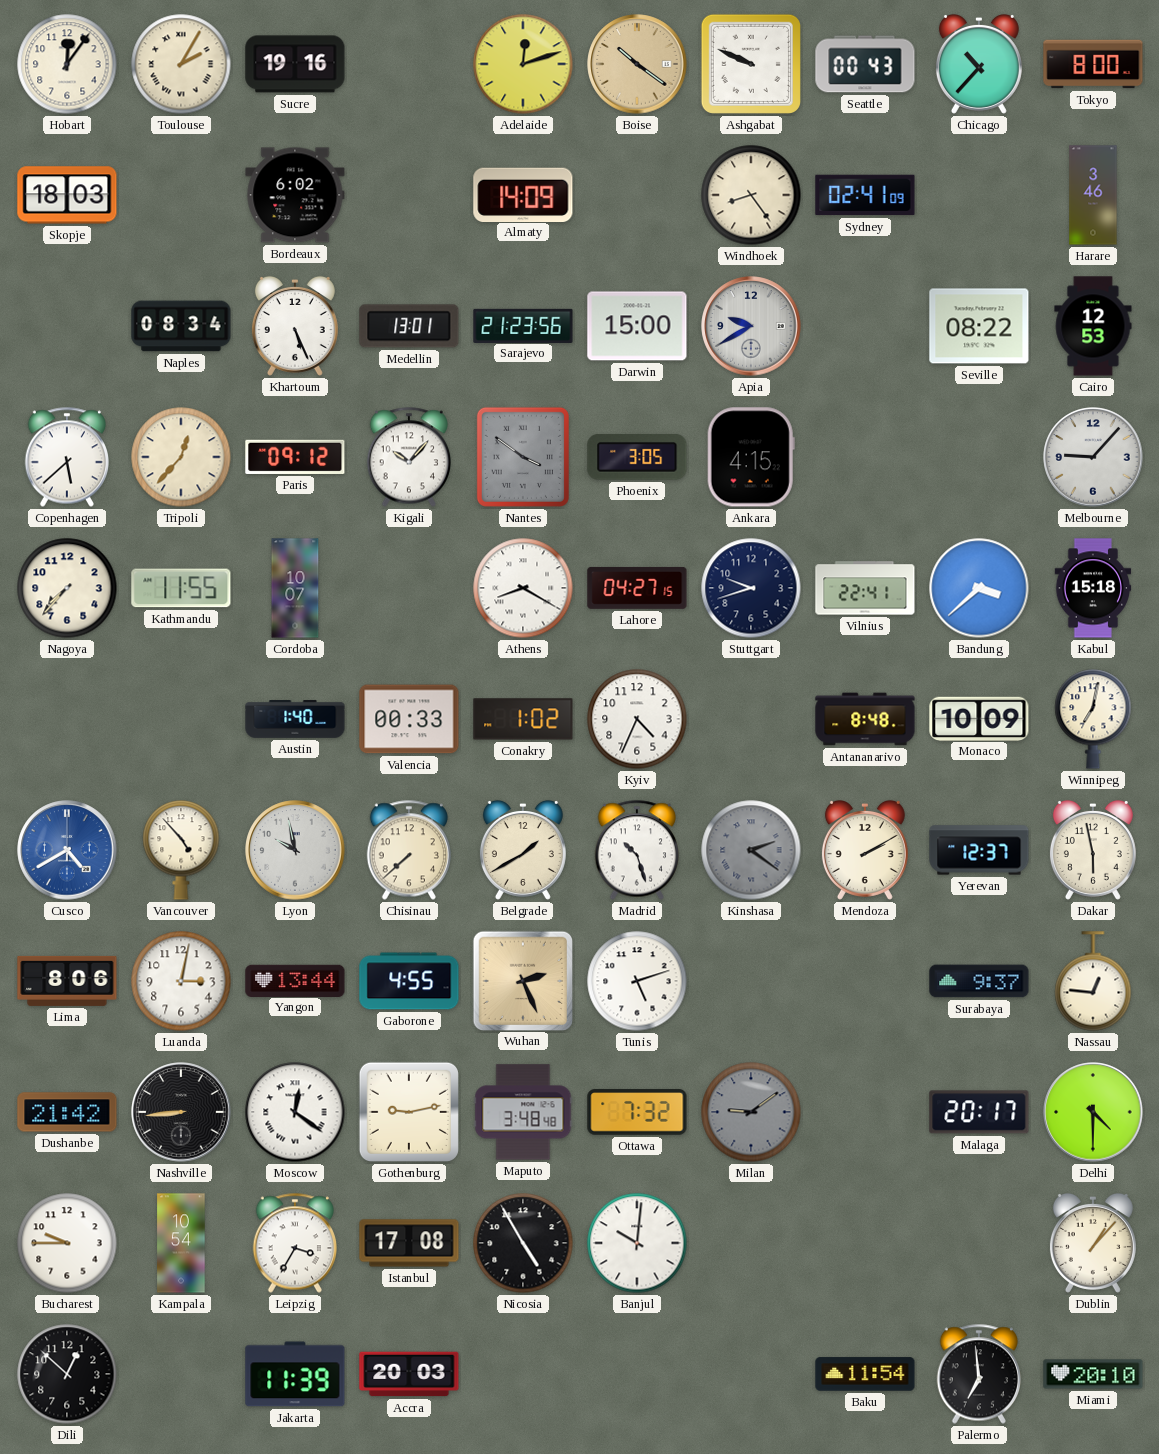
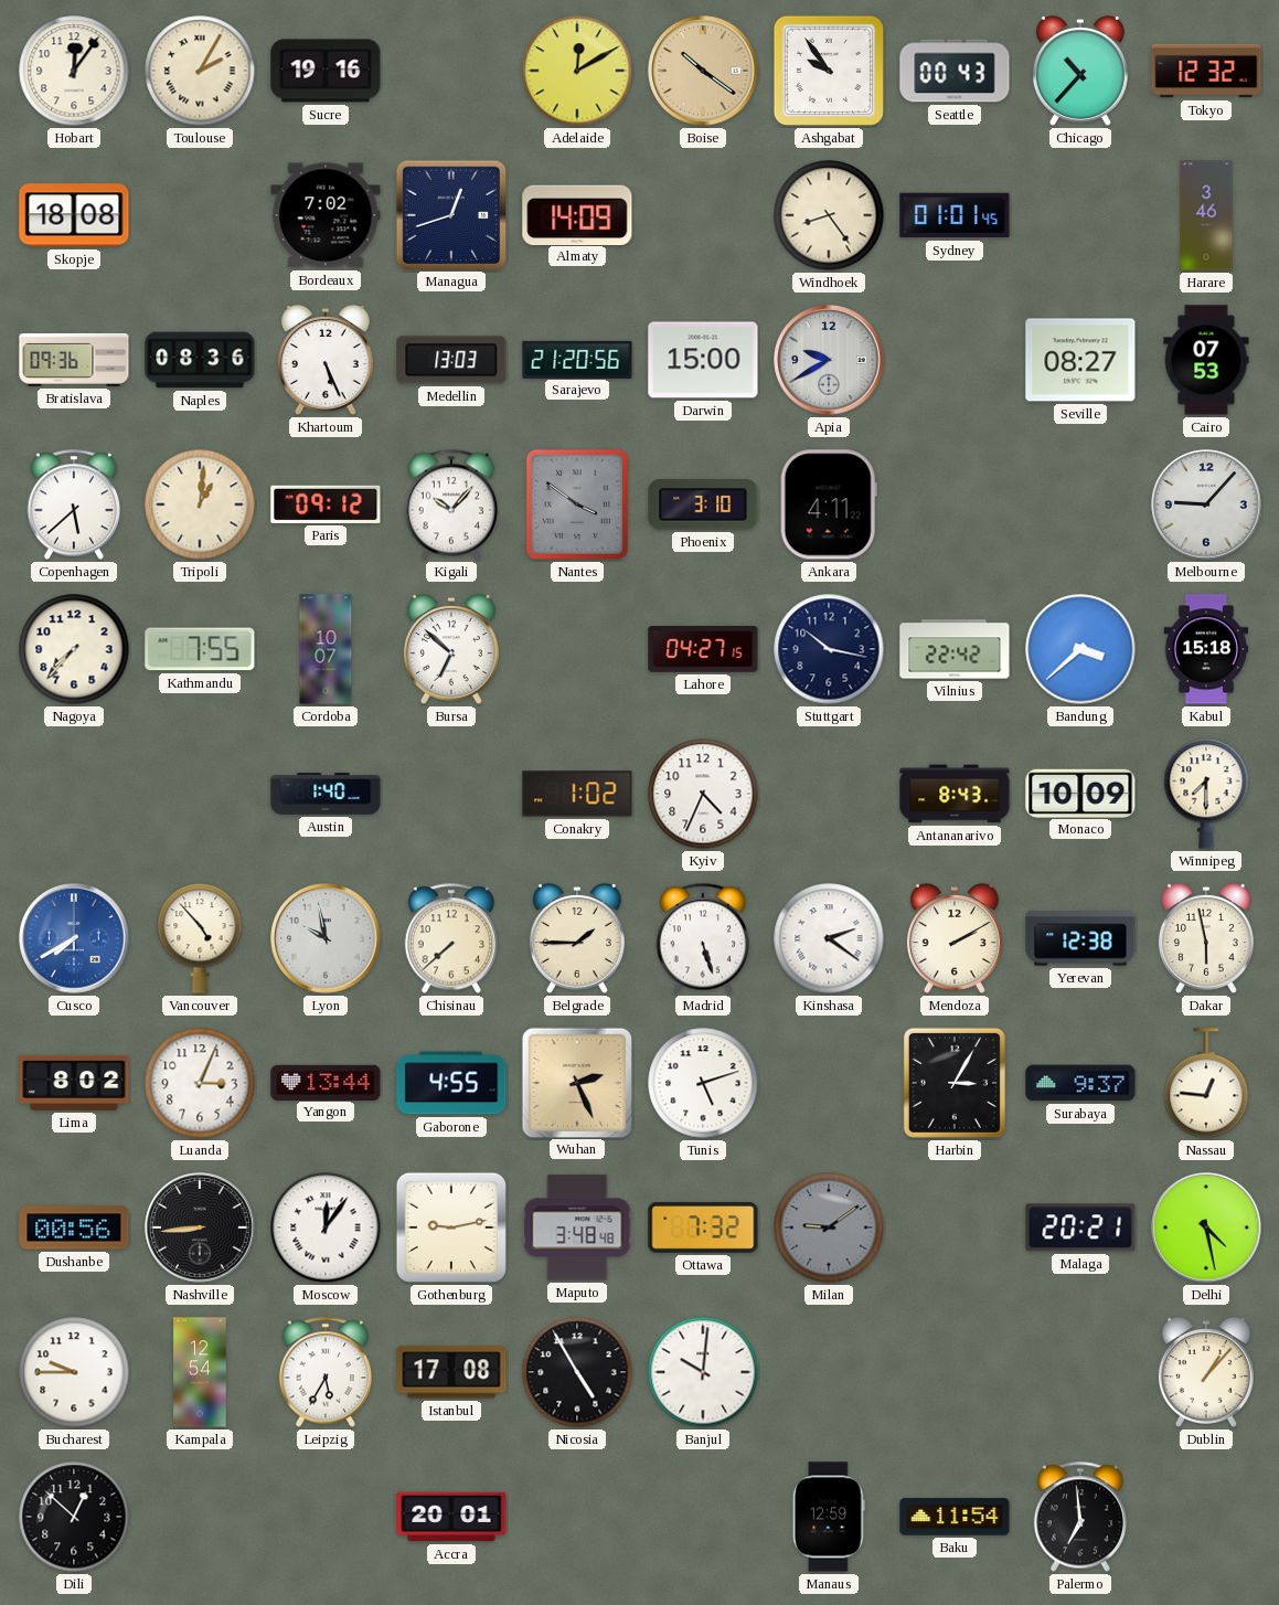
Adelaide: 12:12 -> 12:10 (577, 71)
Ashgabat: 9:49 -> 9:54 (829, 71)
Tokyo: 8:00 -> 12:32 (1206, 71)
Skopje: 18:03 -> 18:08 (74, 215)
Bordeaux: 6:02 -> 7:02 (326, 215)
Managua: none -> 12:42 (450, 214)
Sydney: 02:41 -> 01:01 (955, 215)
Bratislava: none -> 09:36 (74, 360)
Naples: 08:34 -> 08:36 (200, 360)
Medellin: 13:01 -> 13:03 (451, 360)
Sarajevo: 21:23 -> 21:20 (577, 359)
Seville: 08:22 -> 08:27 (1080, 360)
Cairo: 12:53 -> 07:53 (1206, 360)
Tripoli: 12:37 -> 1:01 (200, 504)
Phoenix: 3:05 -> 3:10 (703, 504)
Ankara: 4:15 -> 4:11 (829, 504)
Kathmandu: 11:55 -> 7:55 (200, 649)
Bursa: none -> 6:52 (451, 649)
Athens: 8:20 -> none (523, 588)
Stuttgart: 9:42 -> 10:17 (829, 649)
Vilnius: 22:41 -> 22:42 (955, 649)
Valencia: 00:33 -> none (409, 719)
Antananarivo: 8:48 -> 8:43 (955, 794)
Winnipeg: 7:02 -> 7:30 (1206, 794)
Cusco: 4:40 -> 7:40 (74, 938)
Belgrade: 1:40 -> 1:45 (577, 938)
Madrid: 10:27 -> 5:27 (702, 938)
Kinshasa dial: grey -> white (829, 938)
Yerevan: 12:37 -> 12:38 (1080, 938)
Lima: 8:06 -> 8:02 (74, 1083)
Luanda: 3:02 -> 3:04 (200, 1083)
Harbin: none -> 3:05 (955, 1083)
Dushanbe: 21:42 -> 00:56 (74, 1227)
Moscow: 12:21 -> 12:06 (326, 1227)
Malaga: 20:17 -> 20:21 (1080, 1227)
Delhi: 4:30 -> 4:28 (1206, 1227)
Kampala: 10:54 -> 12:54 (200, 1372)
Leipzig: 3:35 -> 5:35 (324, 1372)
Jakarta: 11:39 -> none (295, 1374)
Accra: 20:03 -> 20:01 (451, 1517)
Manaus: none -> 12:59 (829, 1517)
Miami: 20:10 -> none (1093, 1374)
